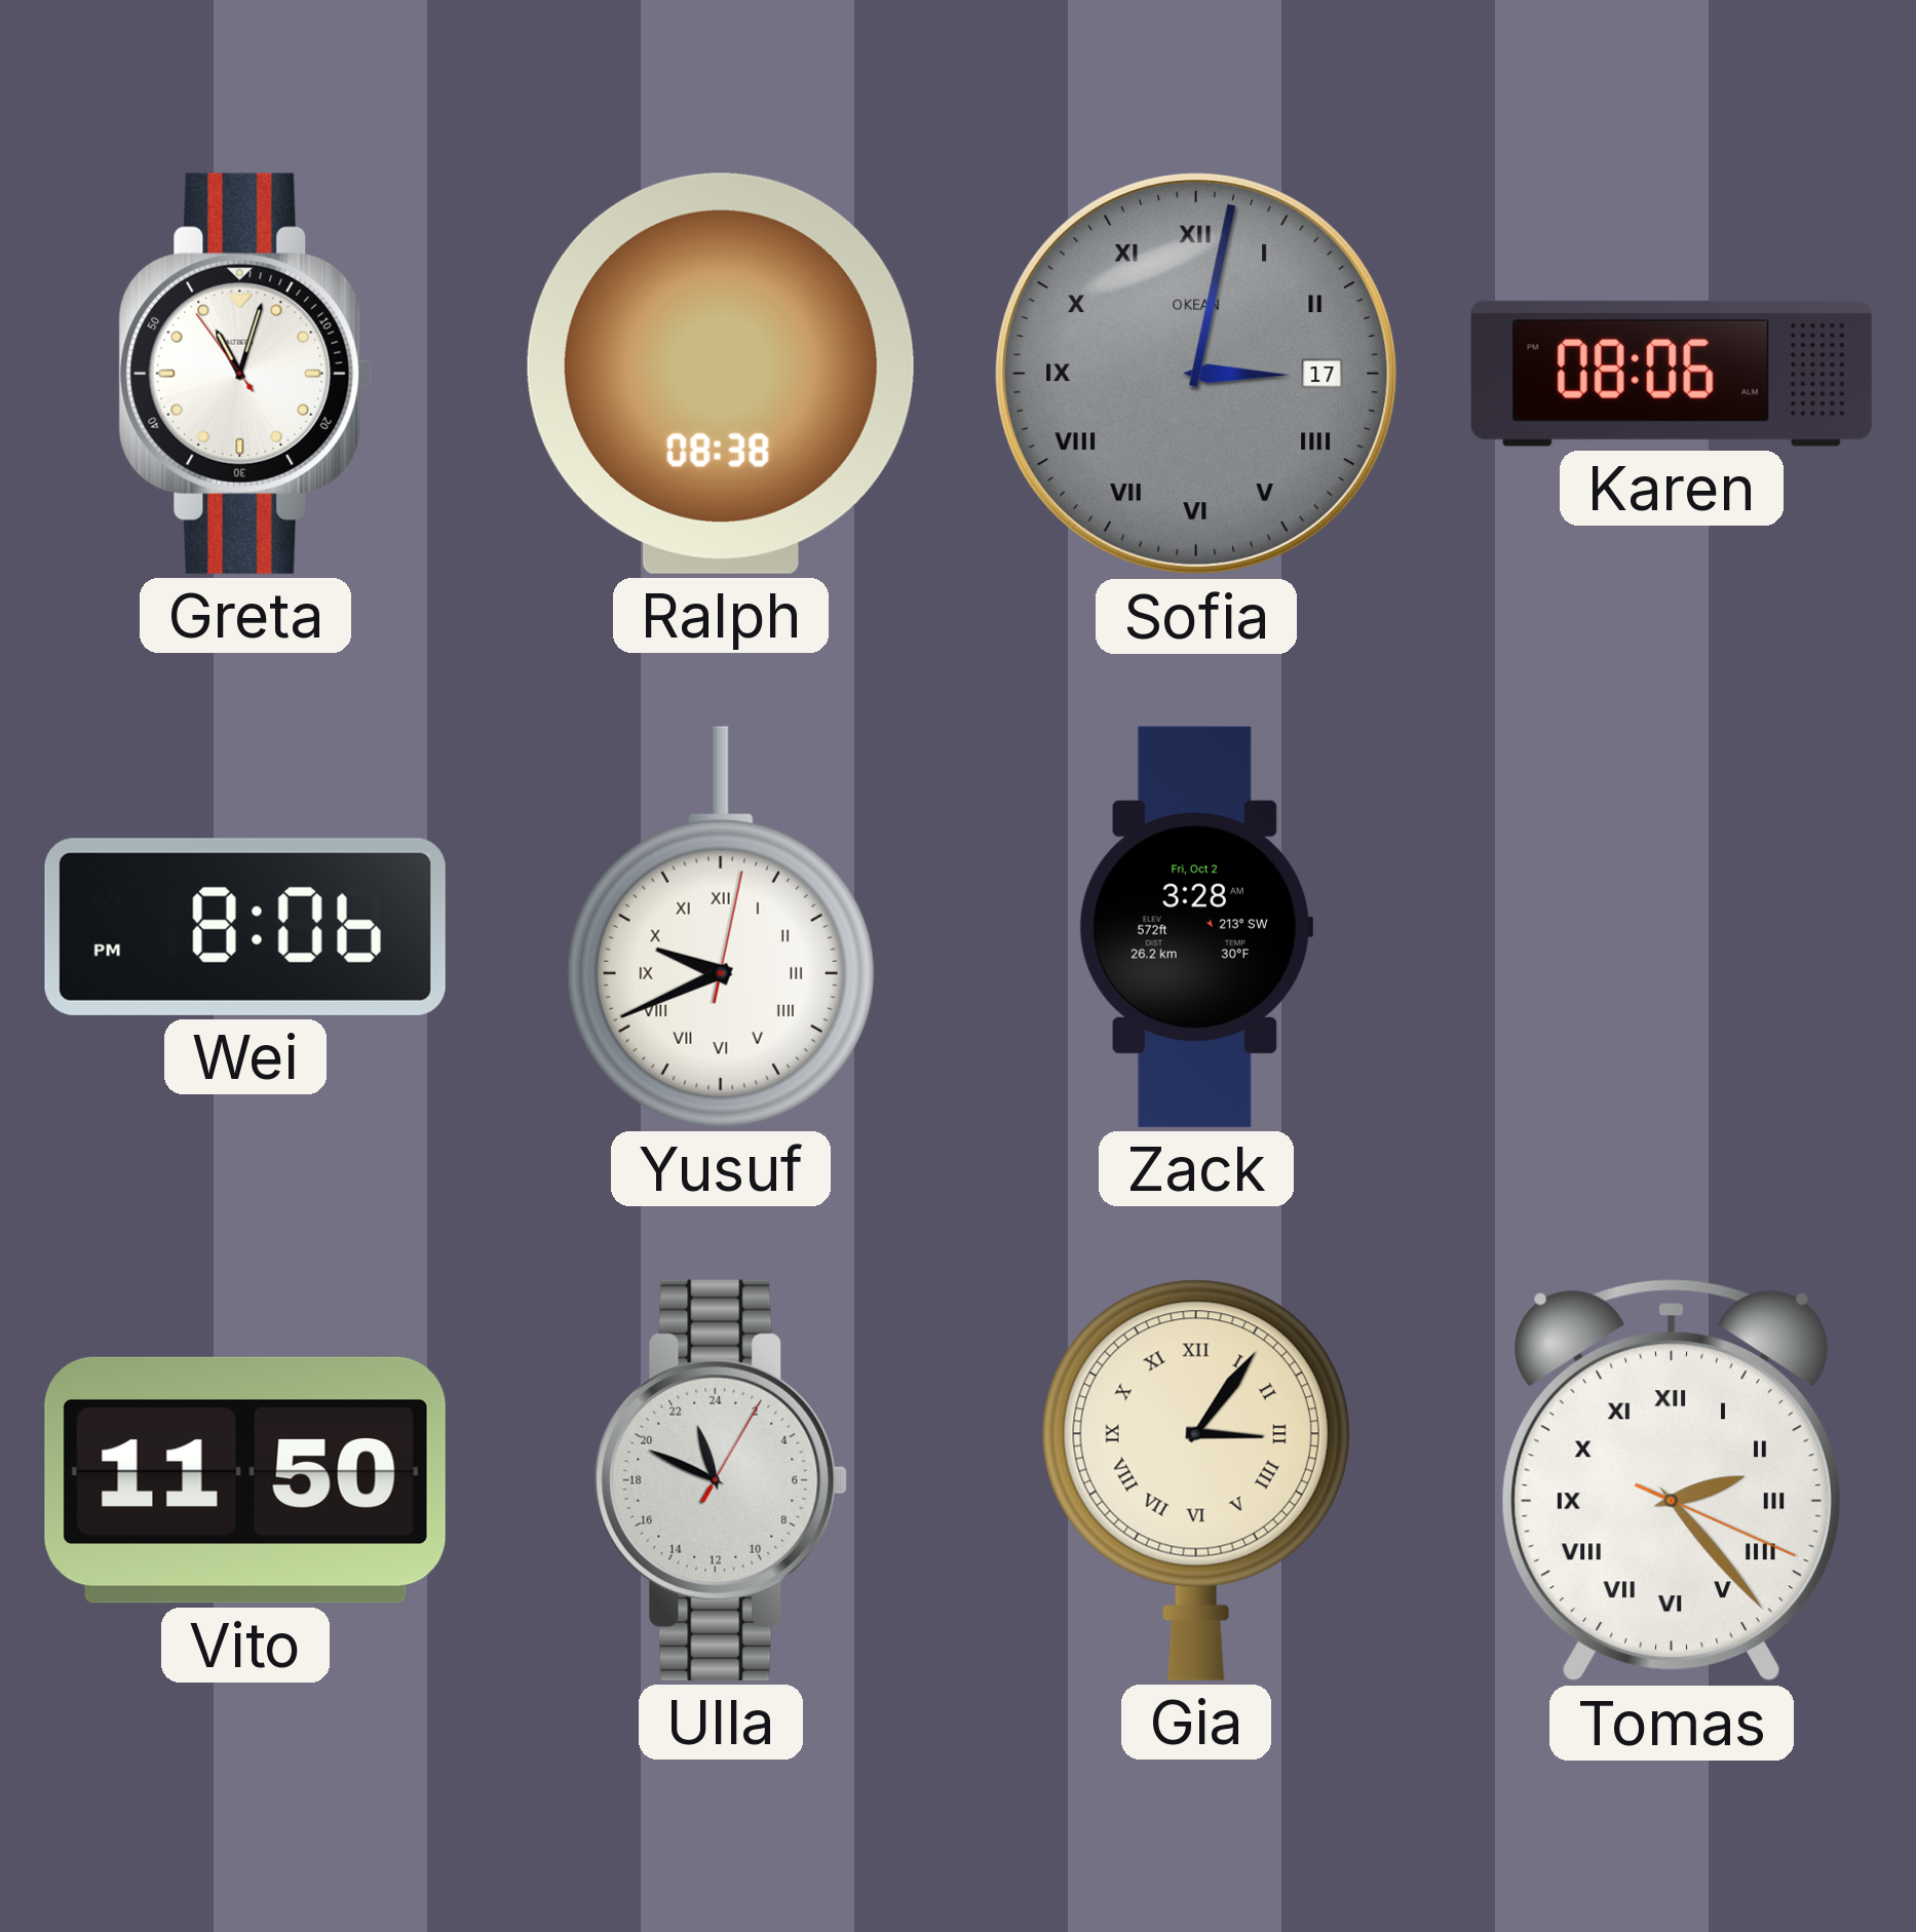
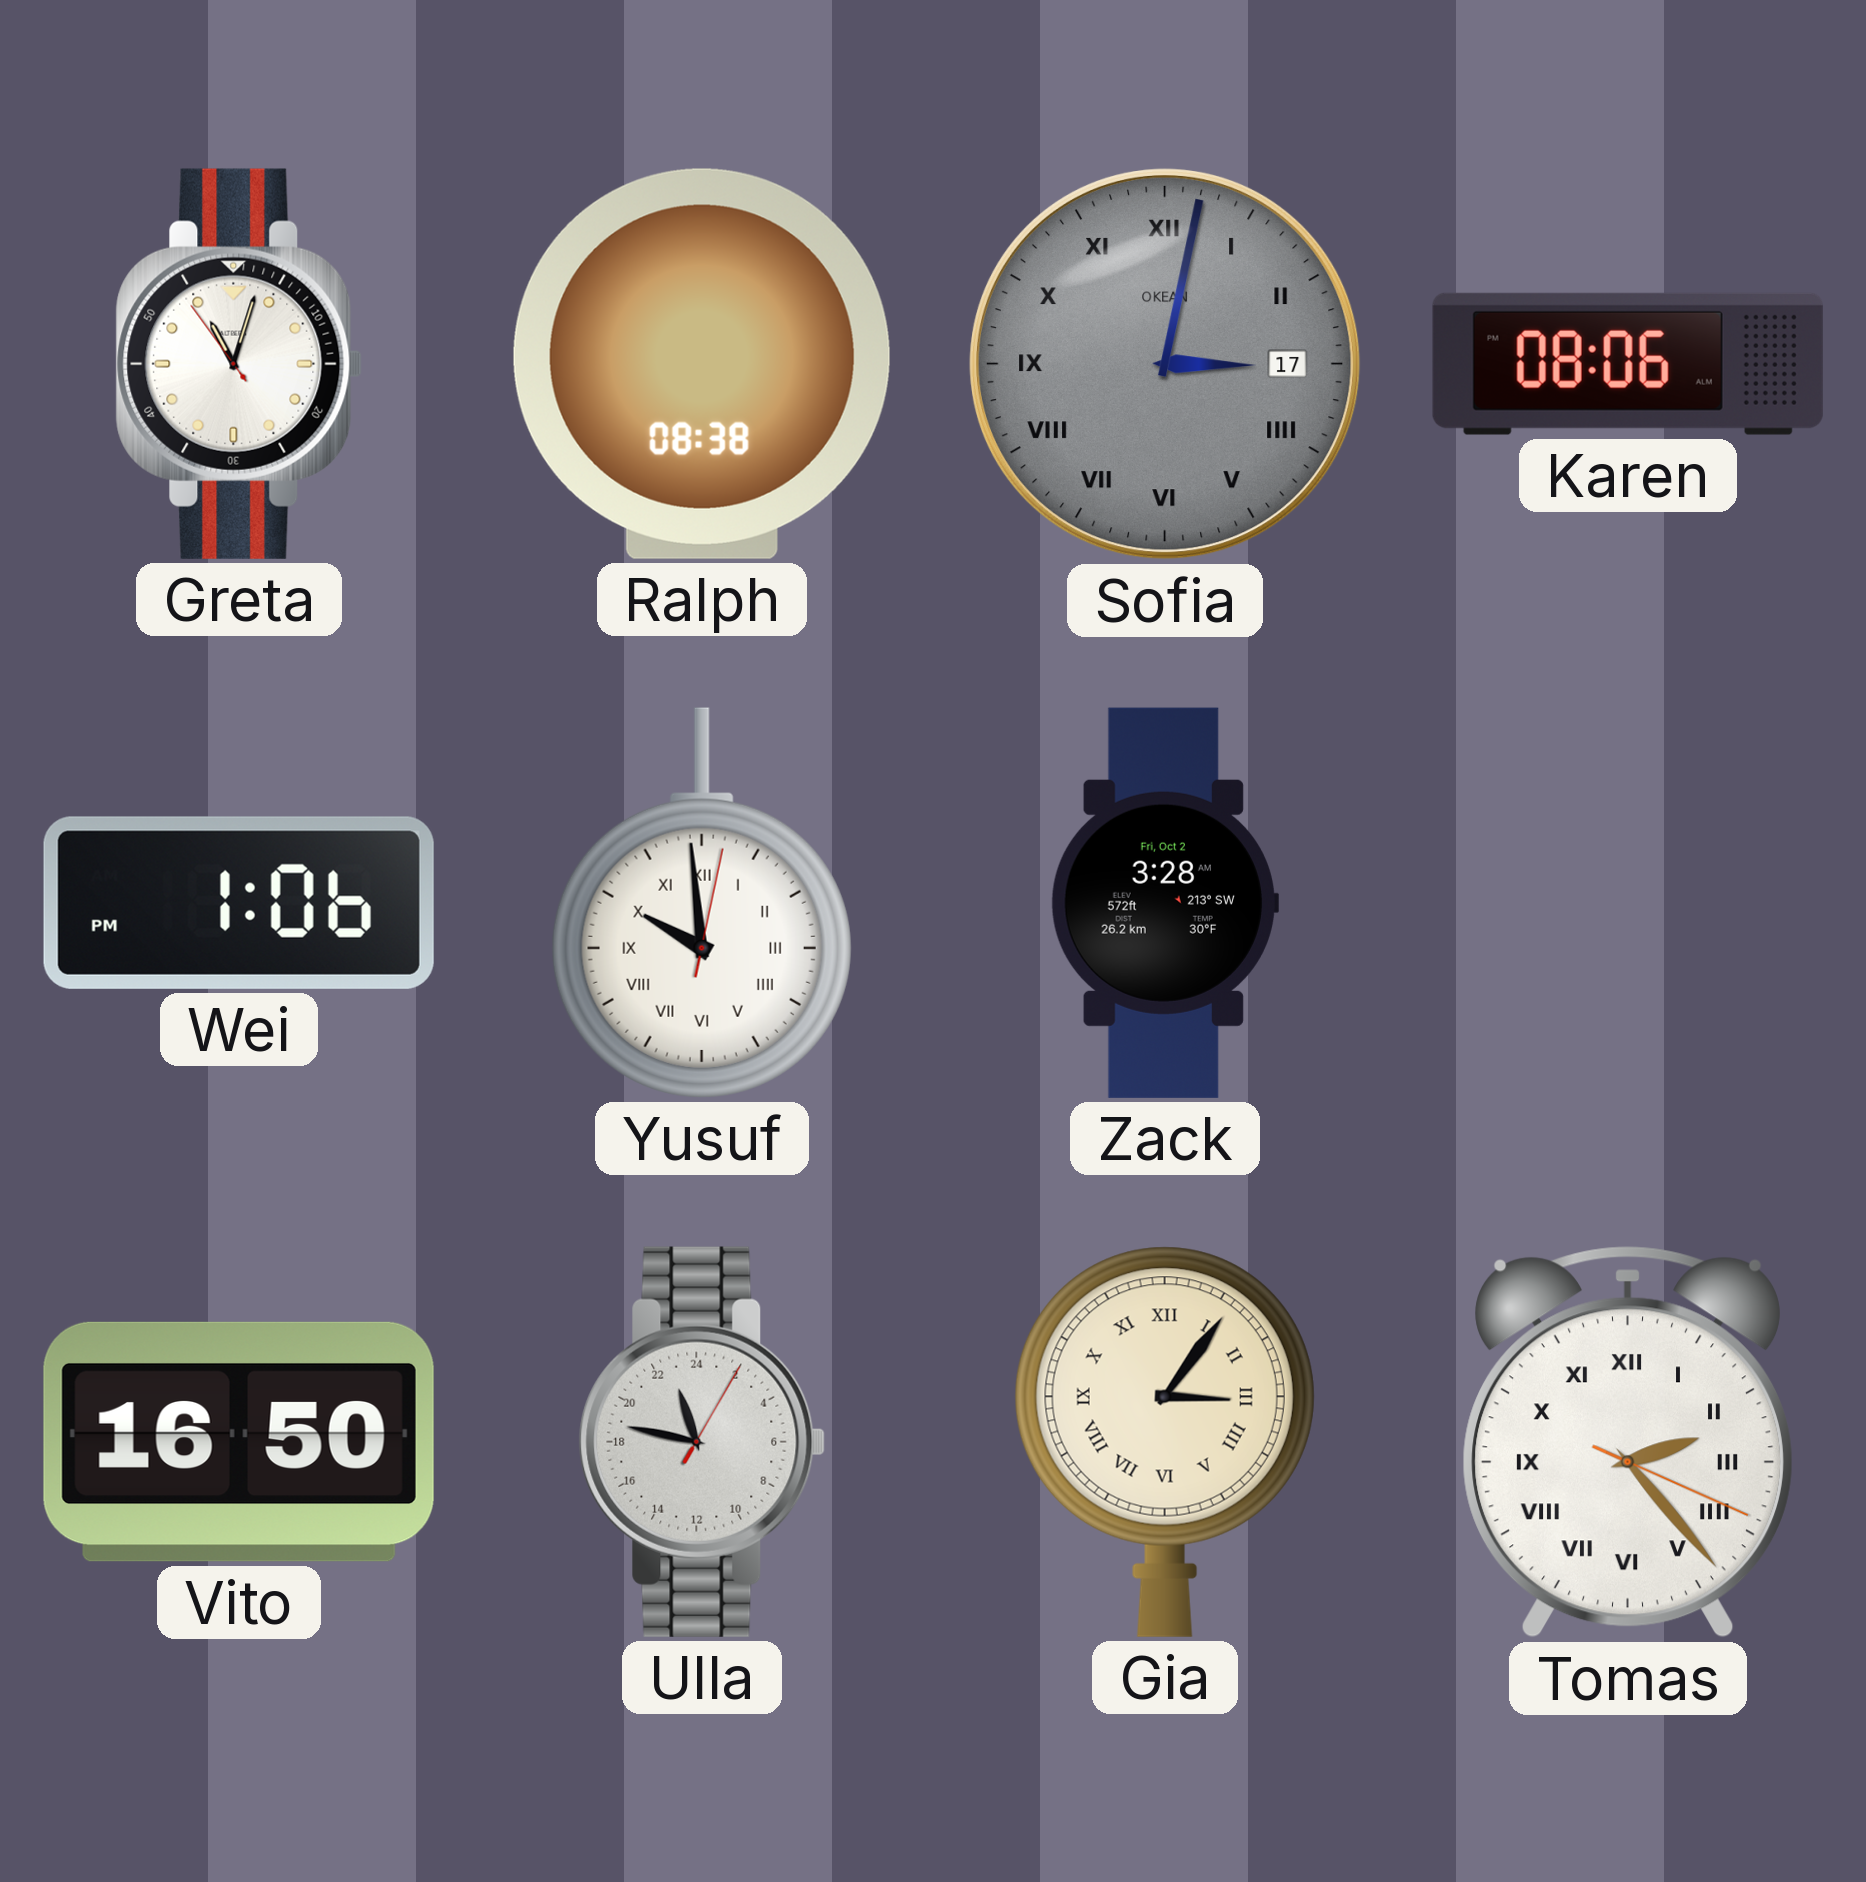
Wei: 8:06 -> 1:06 (239, 903)
Yusuf: 9:41 -> 9:59 (702, 903)
Vito: 11:50 -> 16:50 (239, 1442)
Ulla: 22:49 -> 22:47 (702, 1442)
